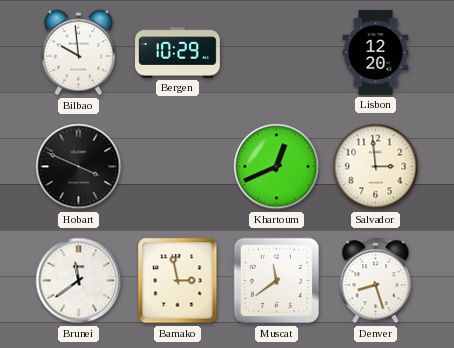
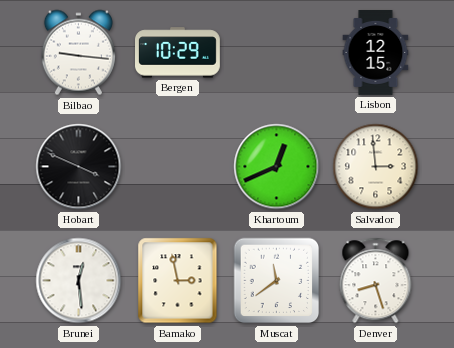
Bilbao: 9:59 -> 9:16 (78, 53)
Lisbon: 12:20 -> 12:15 (376, 53)
Brunei: 11:39 -> 12:29 (79, 281)
